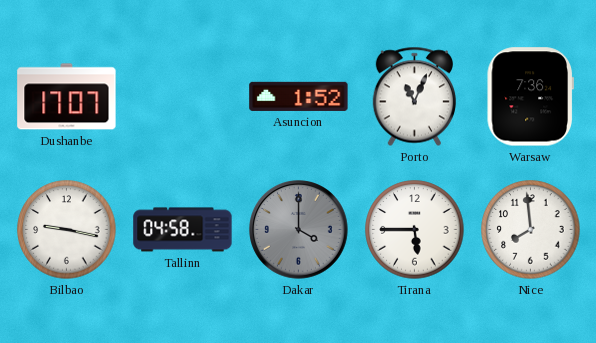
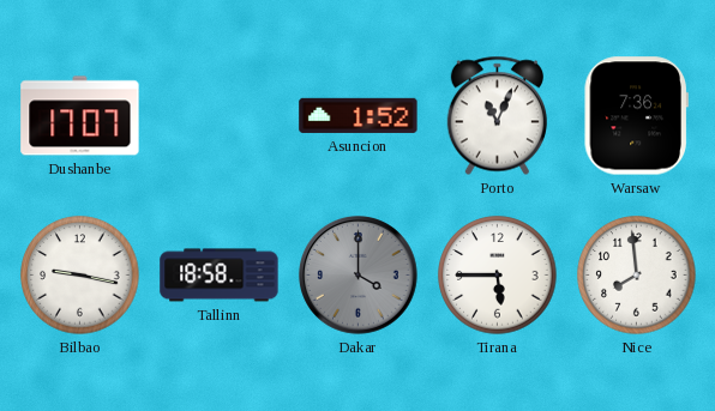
Tallinn: 04:58 -> 18:58 (220, 276)
